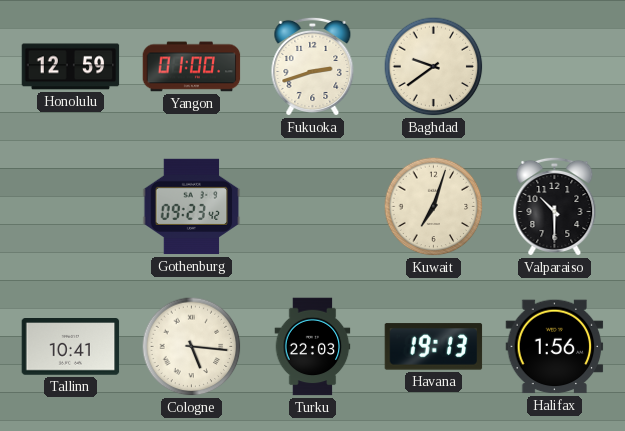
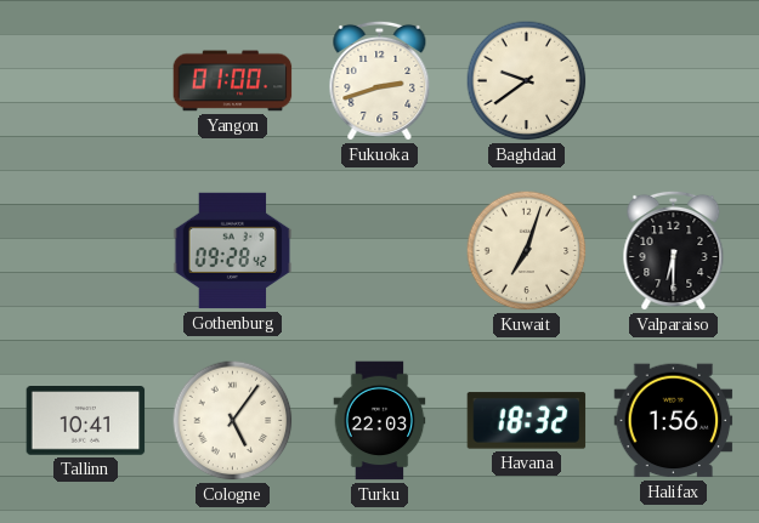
Honolulu: 12:59 -> none (71, 67)
Gothenburg: 09:23 -> 09:28 (233, 251)
Valparaiso: 10:30 -> 6:30 (674, 250)
Cologne: 5:16 -> 5:06 (233, 421)
Havana: 19:13 -> 18:32 (527, 421)
